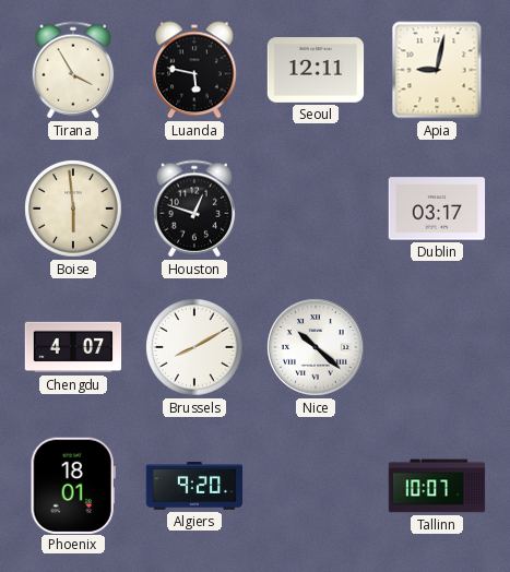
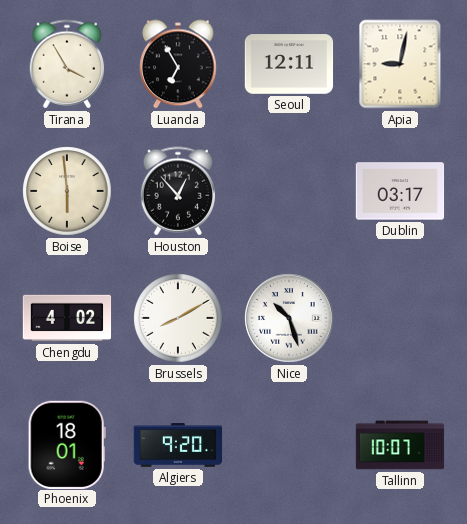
Luanda: 5:47 -> 6:55 (178, 64)
Houston: 12:48 -> 12:53 (178, 191)
Chengdu: 4:07 -> 4:02 (67, 318)
Nice: 10:22 -> 10:27 (289, 318)
